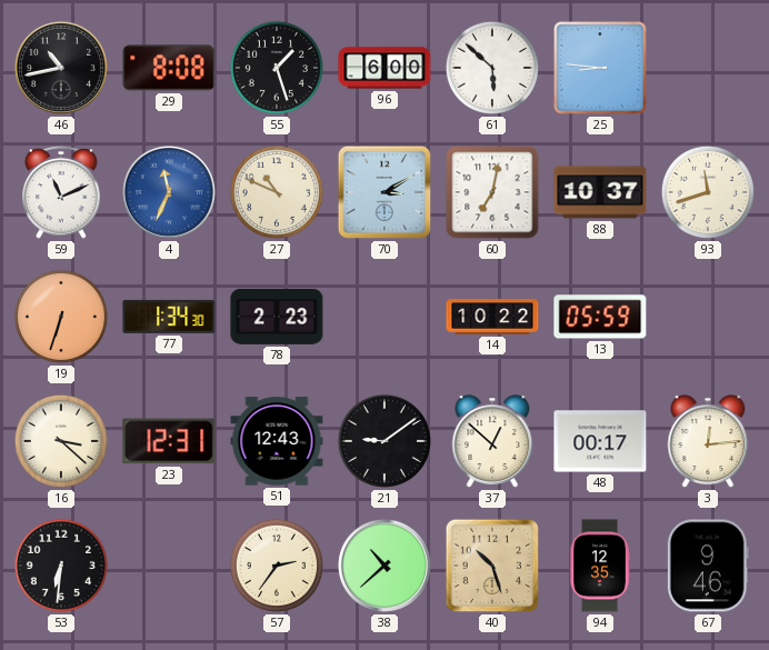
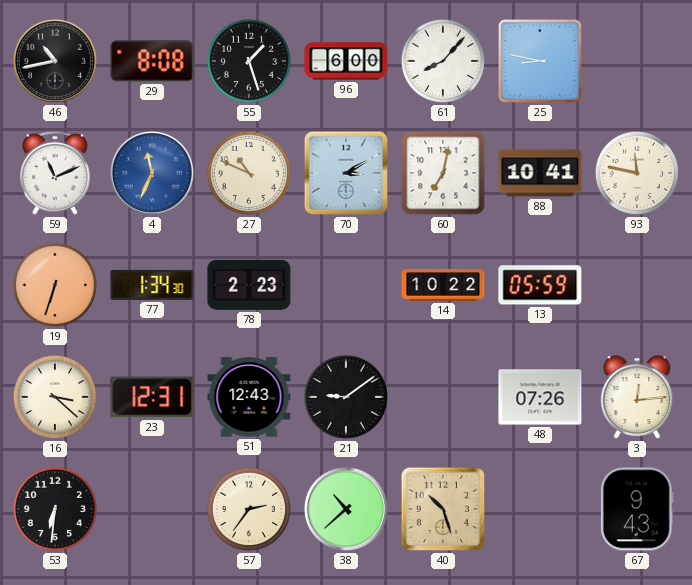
61: 5:52 -> 8:07 (443, 61)
25: 8:46 -> 8:47 (540, 61)
88: 10:37 -> 10:41 (540, 173)
93: 11:42 -> 11:47 (637, 173)
37: 12:52 -> none (492, 441)
48: 00:17 -> 07:26 (540, 397)
94: 12:35 -> none (600, 566)
67: 9:46 -> 9:43 (637, 509)
